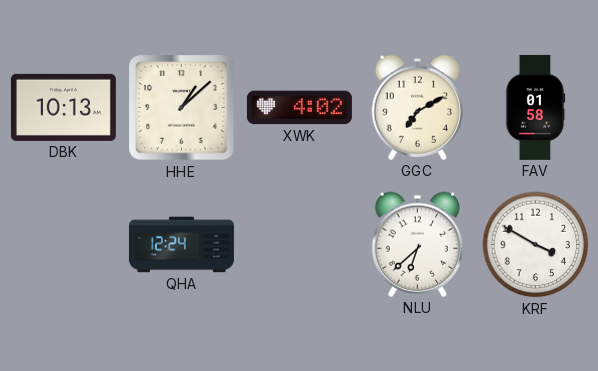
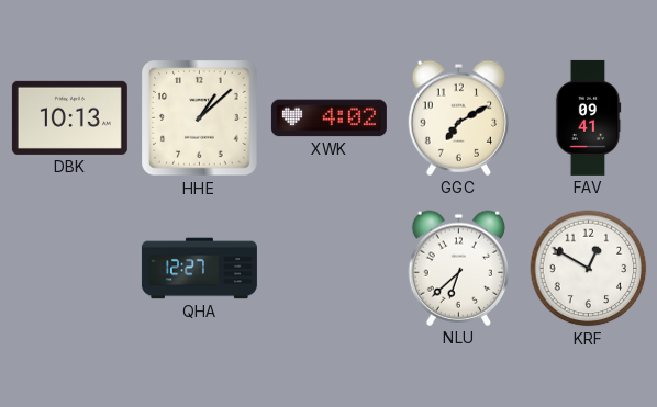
FAV: 01:58 -> 09:41 (588, 117)
QHA: 12:24 -> 12:27 (199, 269)
KRF: 3:50 -> 12:50 (589, 269)
